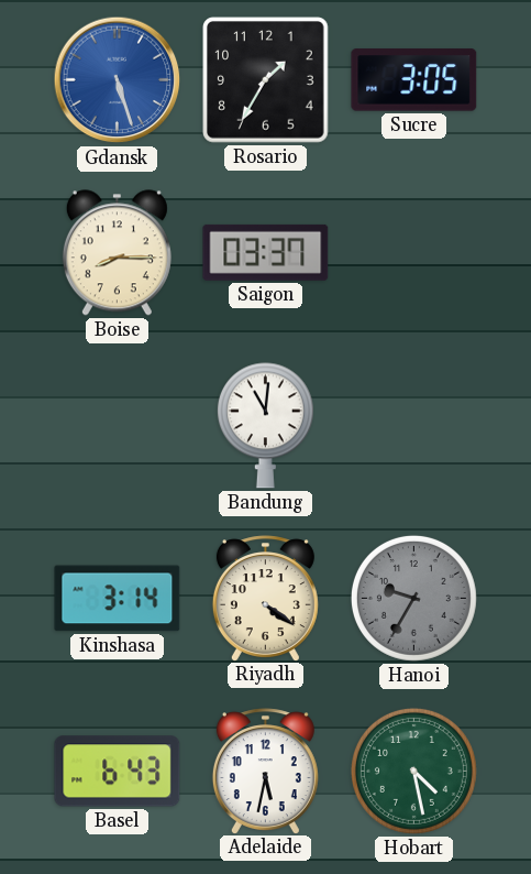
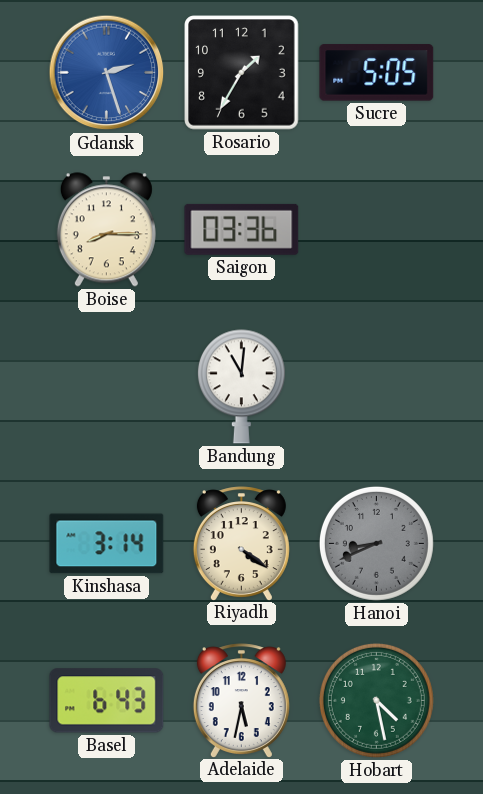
Gdansk: 5:27 -> 2:27 (107, 73)
Sucre: 3:05 -> 5:05 (377, 73)
Saigon: 03:37 -> 03:36 (242, 229)
Hanoi: 9:35 -> 8:41 (376, 543)
